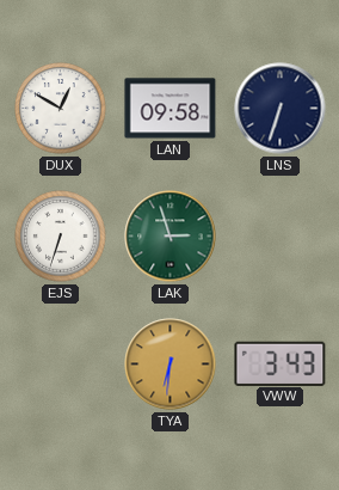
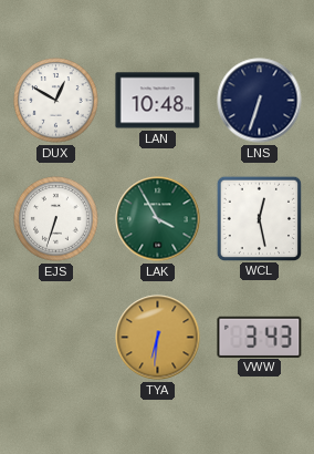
LAN: 09:58 -> 10:48 (158, 101)
LAK: 2:57 -> 3:55 (158, 219)
WCL: none -> 12:28 (259, 218)
